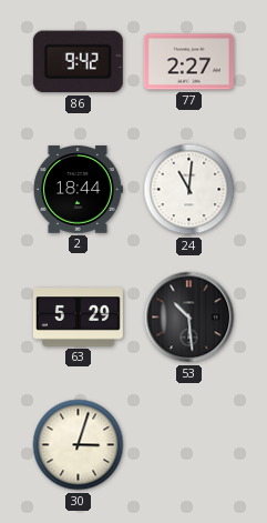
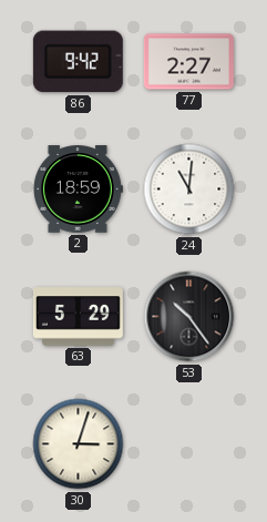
2: 18:44 -> 18:59 (78, 190)
53: 10:29 -> 10:24 (189, 317)
